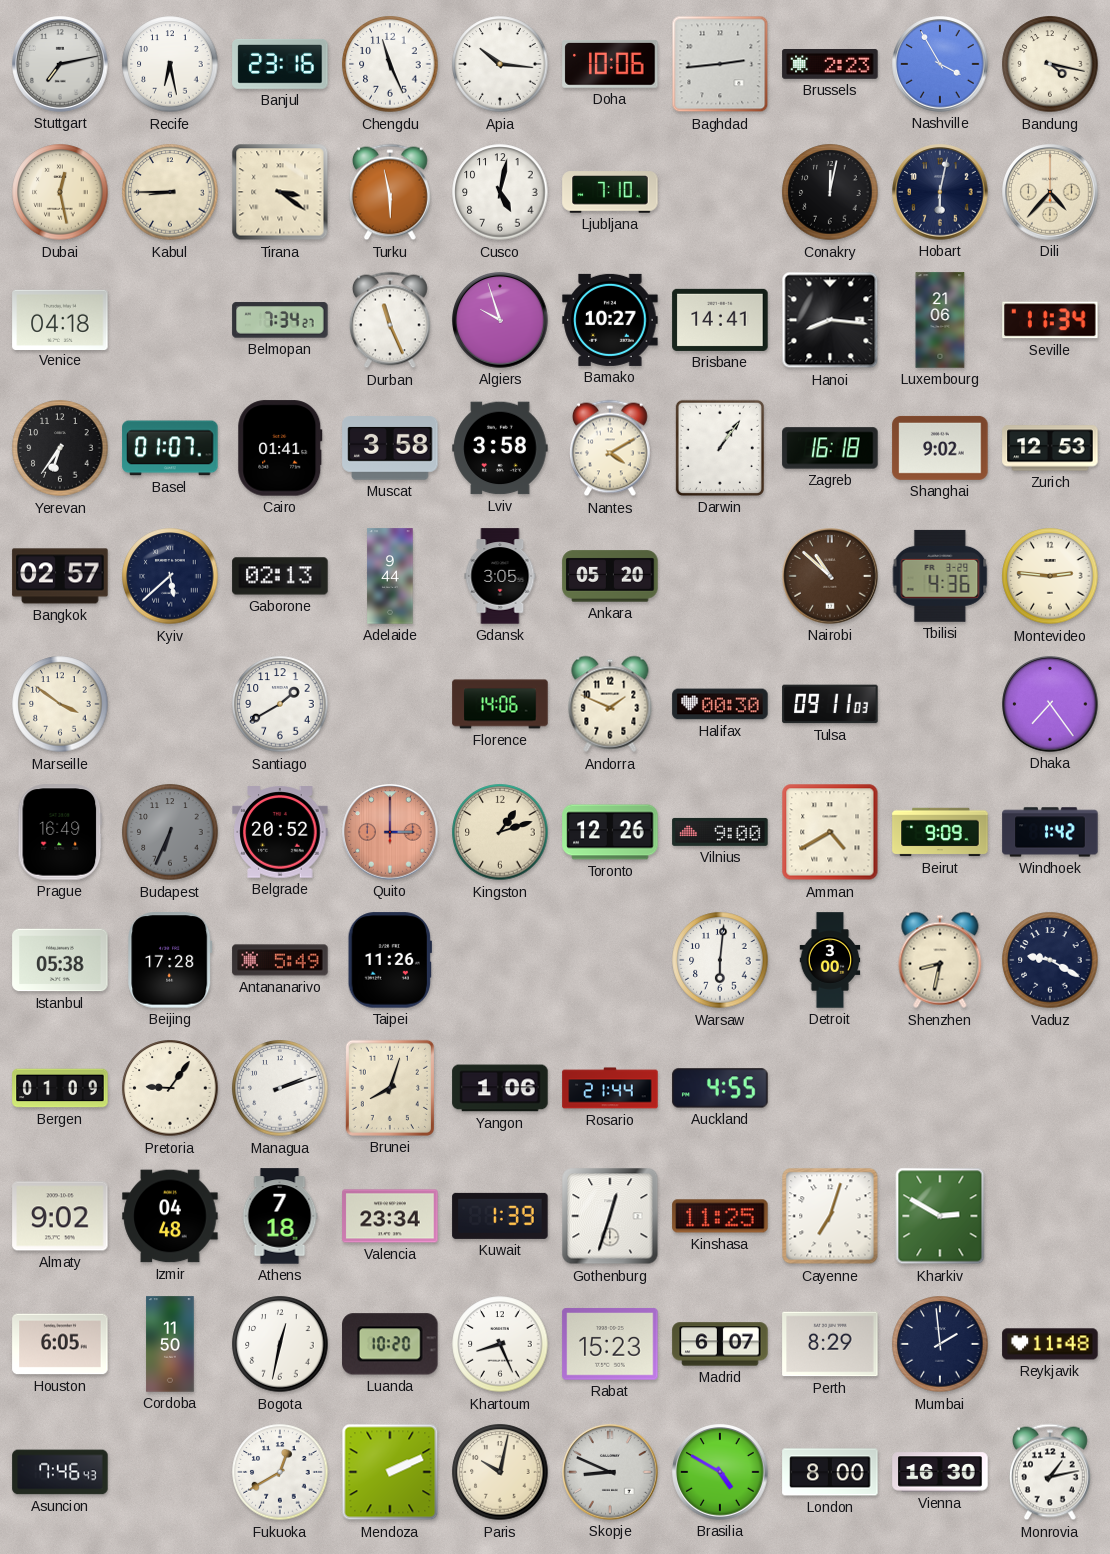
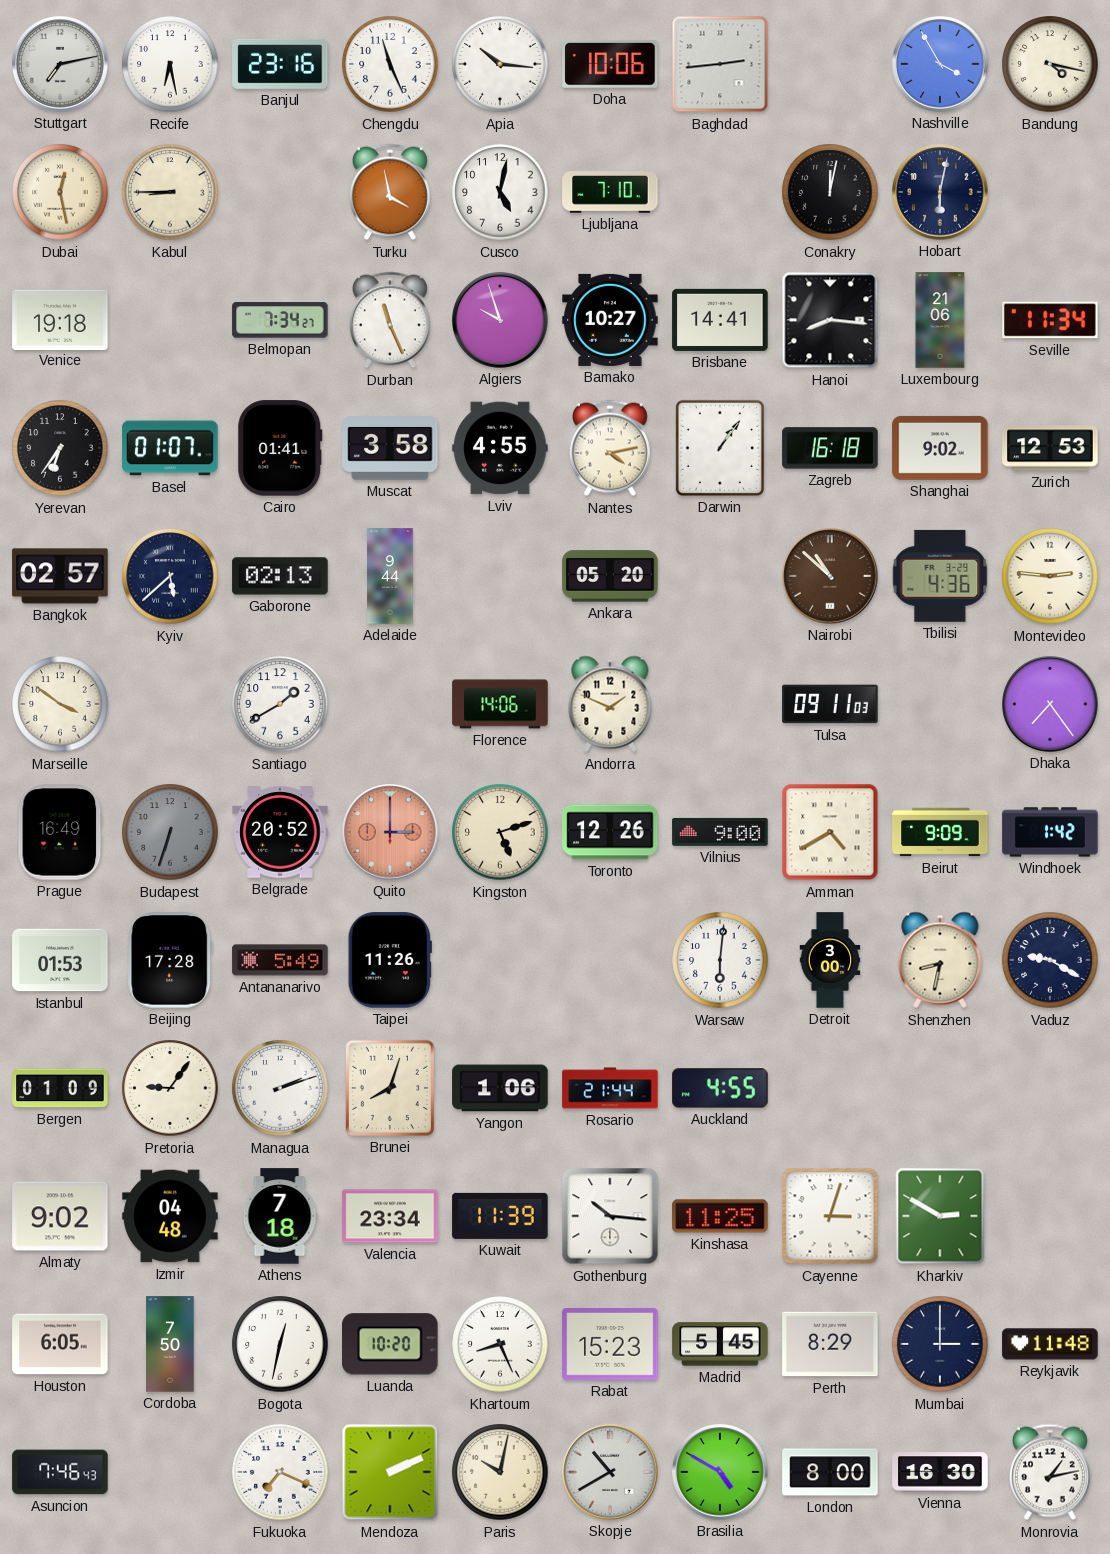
Brussels: 2:23 -> none (830, 65)
Tirana: 3:21 -> none (280, 192)
Turku: 5:58 -> 3:58 (390, 192)
Dili: 4:37 -> none (1050, 192)
Venice: 04:18 -> 19:18 (60, 319)
Lviv: 3:58 -> 4:55 (500, 448)
Nantes: 4:10 -> 4:13 (610, 448)
Gdansk: 3:05 -> none (500, 576)
Halifax: 00:30 -> none (720, 704)
Budapest: 6:34 -> 6:33 (170, 832)
Kingston: 1:12 -> 5:12 (500, 832)
Istanbul: 05:38 -> 01:53 (60, 960)
Kuwait: 1:39 -> 11:39 (500, 1216)
Gothenburg: 12:33 -> 10:16 (610, 1216)
Cayenne: 7:03 -> 3:03 (830, 1216)
Cordoba: 11:50 -> 7:50 (170, 1344)
Madrid: 6:07 -> 5:45 (720, 1344)
Mumbai: 1:59 -> 3:00 (940, 1344)
Fukuoka: 12:40 -> 7:19 (280, 1472)
Skopje: 8:49 -> 10:40 (610, 1472)
